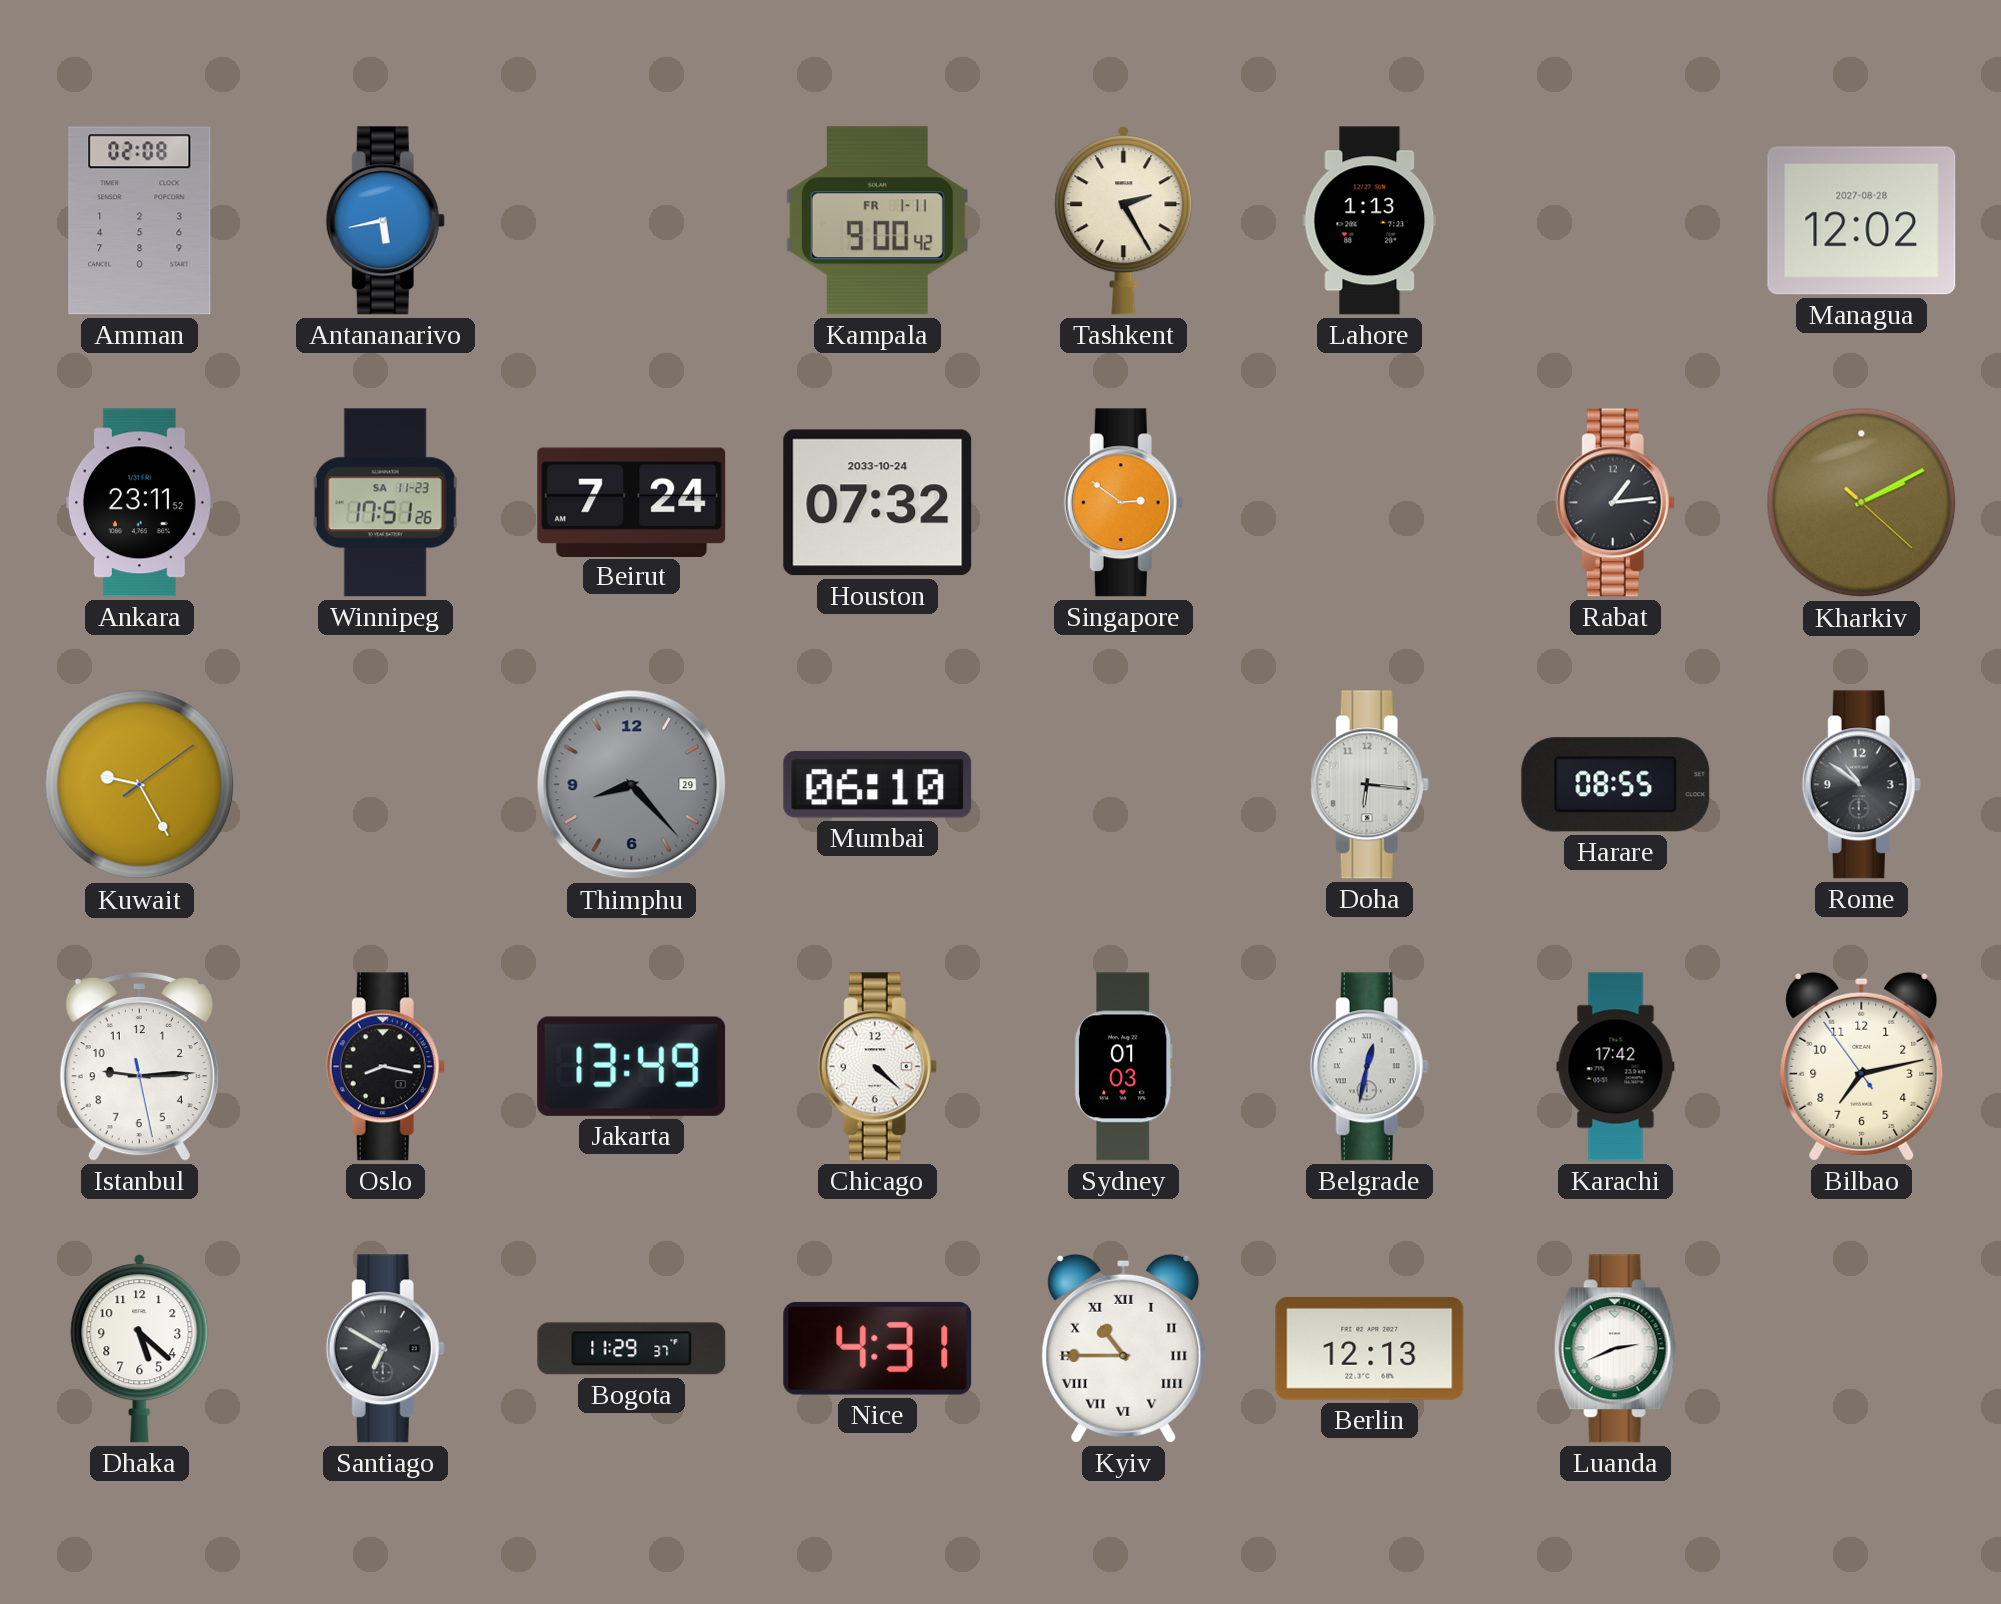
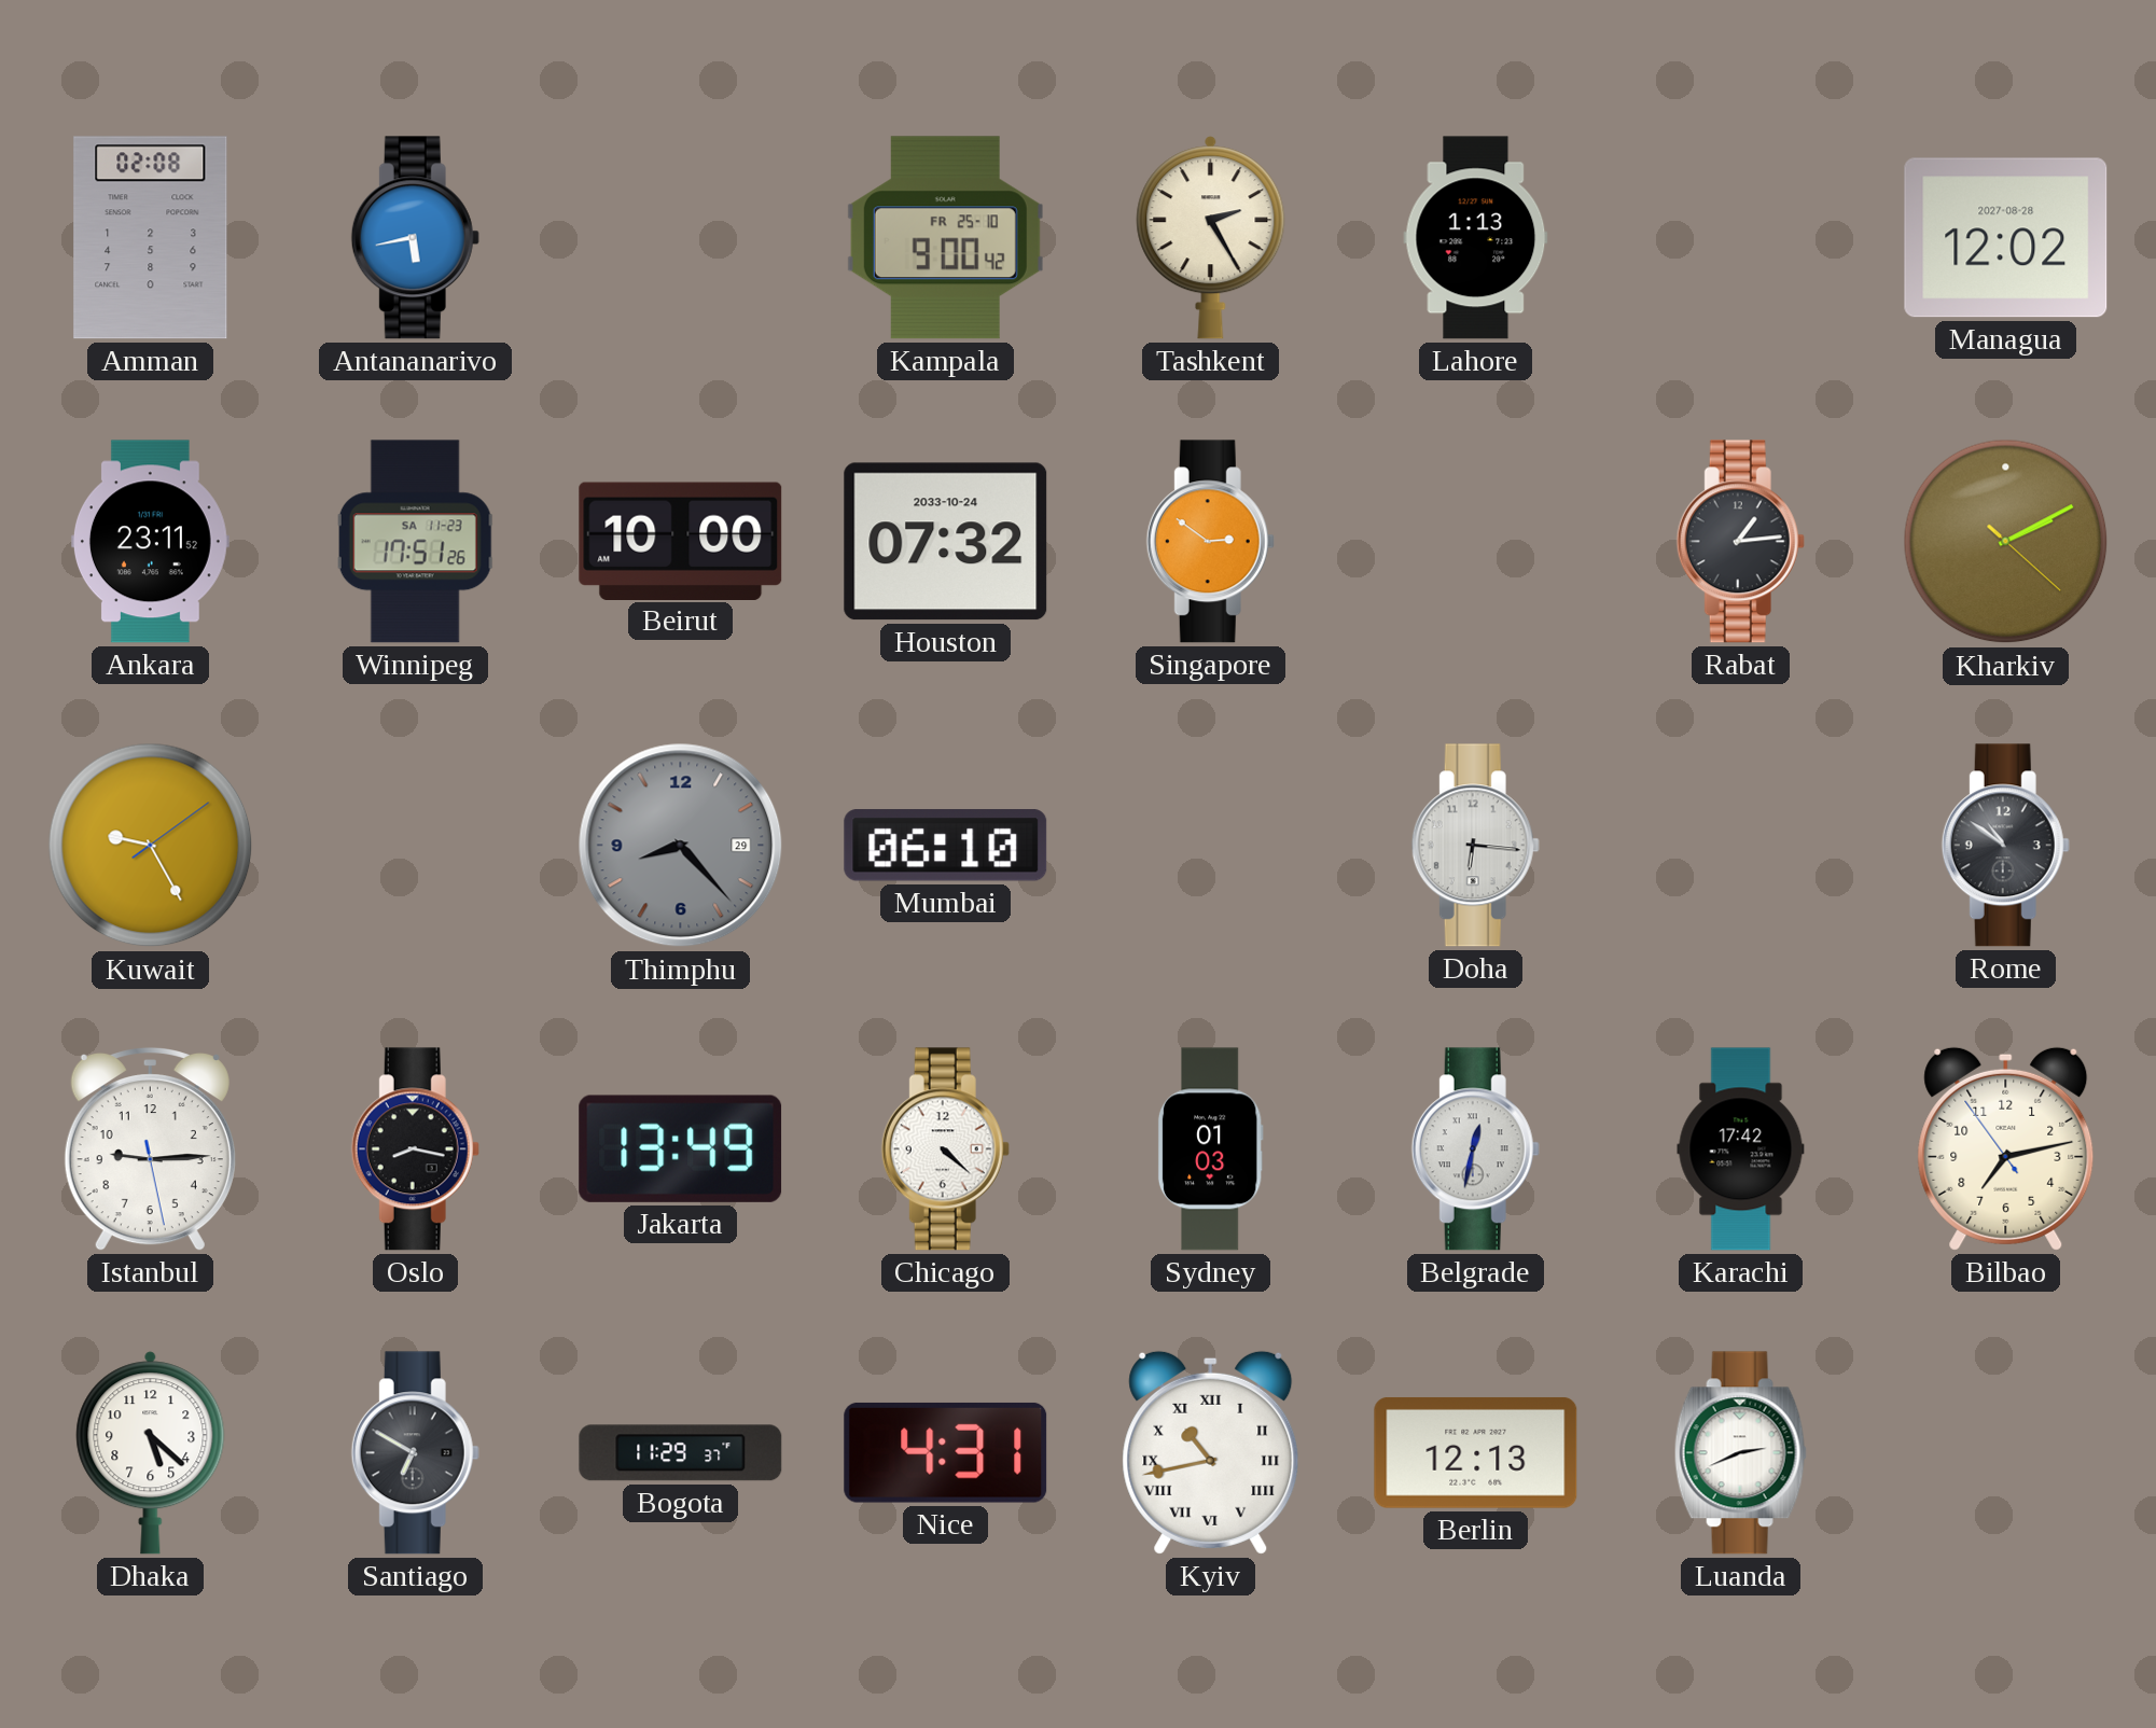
Kampala date: FR 1-11 -> FR 25-10 (945, 238)
Beirut: 7:24 -> 10:00 (681, 541)
Harare: 08:55 -> none (1616, 785)
Kyiv: 10:45 -> 10:43 (1211, 1452)
